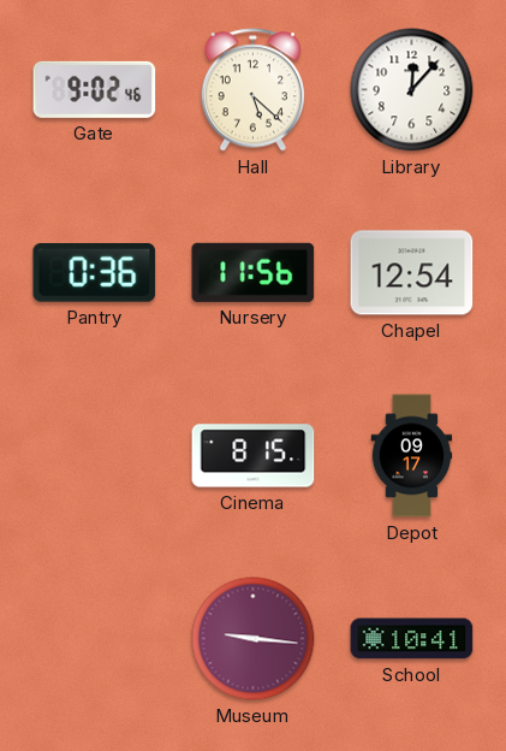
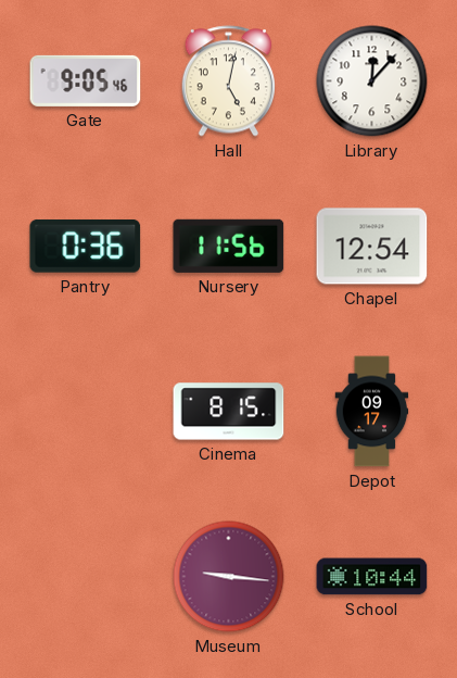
Gate: 9:02 -> 9:05 (86, 80)
Hall: 5:22 -> 5:02 (228, 81)
School: 10:41 -> 10:44 (372, 577)
